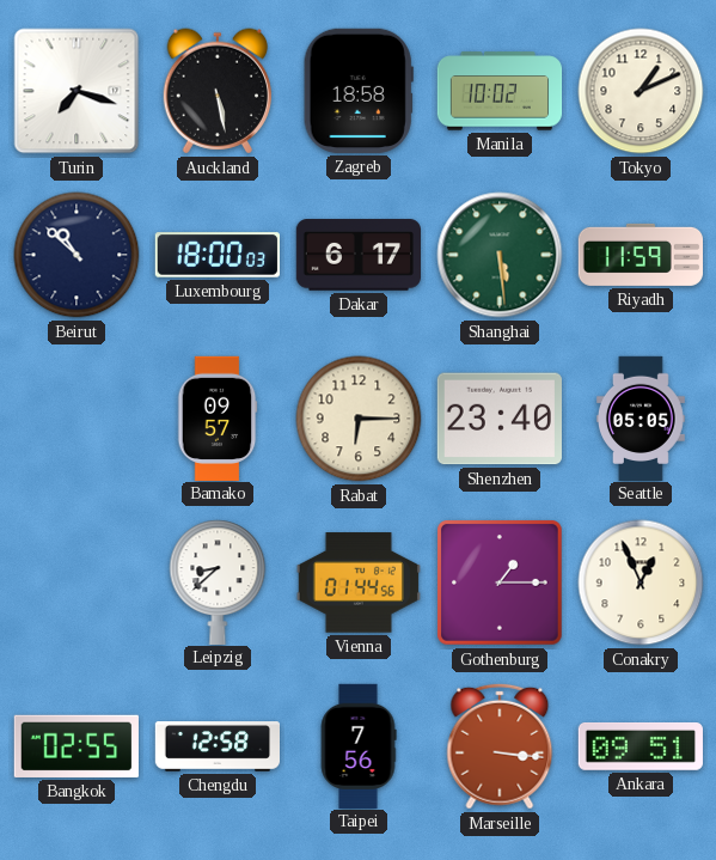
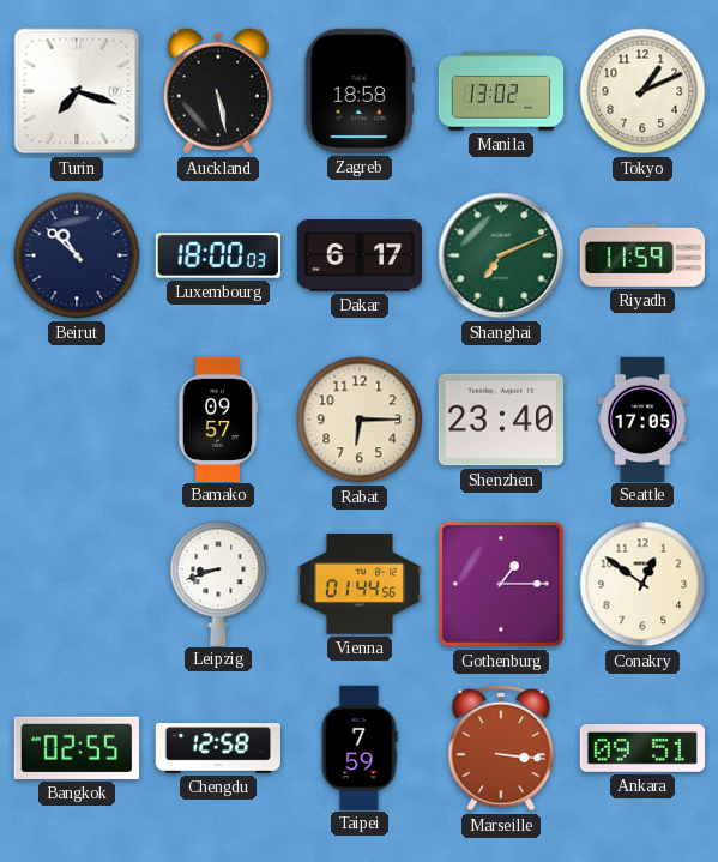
Manila: 10:02 -> 13:02 (501, 91)
Shanghai: 5:29 -> 7:11 (501, 255)
Seattle: 05:05 -> 17:05 (644, 418)
Leipzig: 8:38 -> 8:42 (218, 583)
Conakry: 12:56 -> 12:51 (642, 584)
Taipei: 7:56 -> 7:59 (360, 747)
